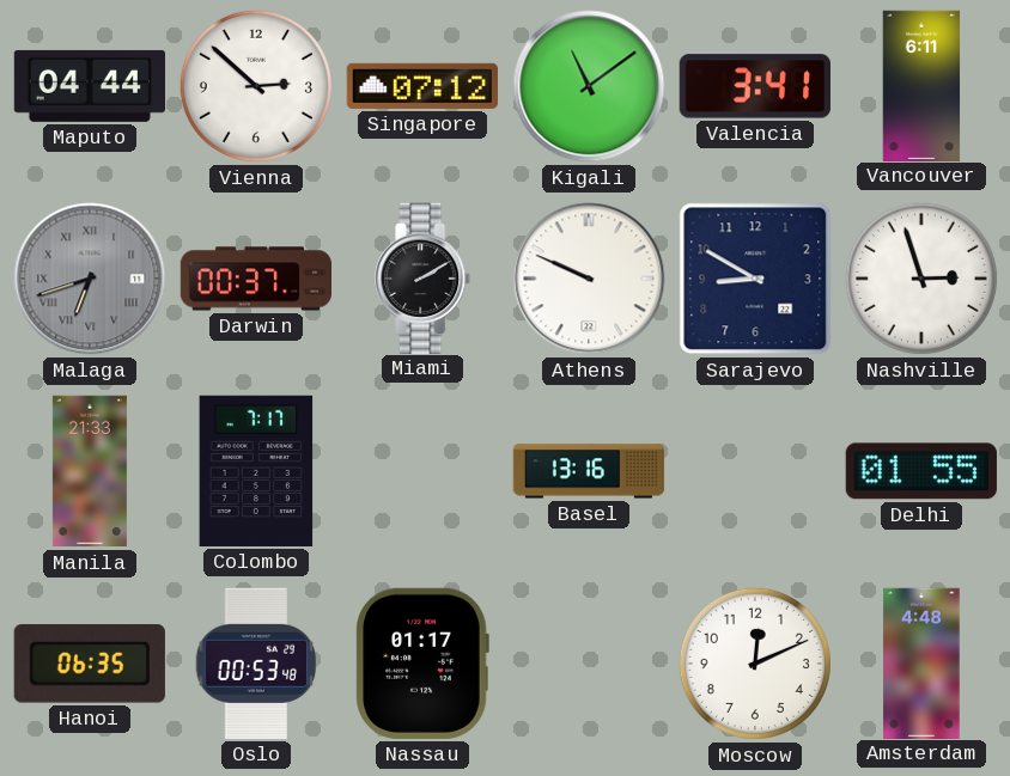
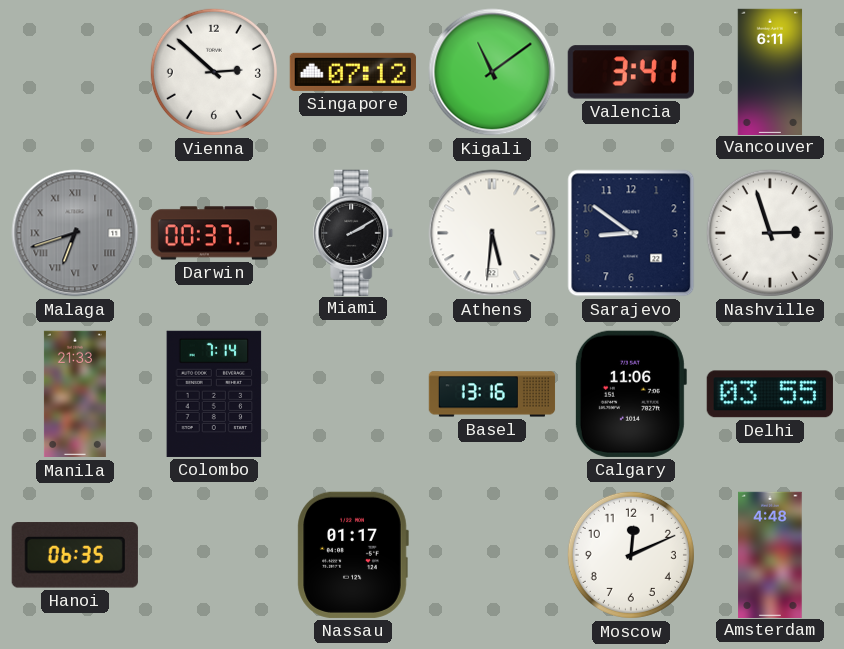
Maputo: 04:44 -> none (89, 86)
Athens: 9:49 -> 5:31 (492, 233)
Sarajevo: 8:50 -> 8:51 (631, 233)
Colombo: 7:17 -> 7:14 (214, 394)
Calgary: none -> 11:06 (630, 394)
Delhi: 01:55 -> 03:55 (770, 394)
Oslo: 00:53 -> none (256, 664)
